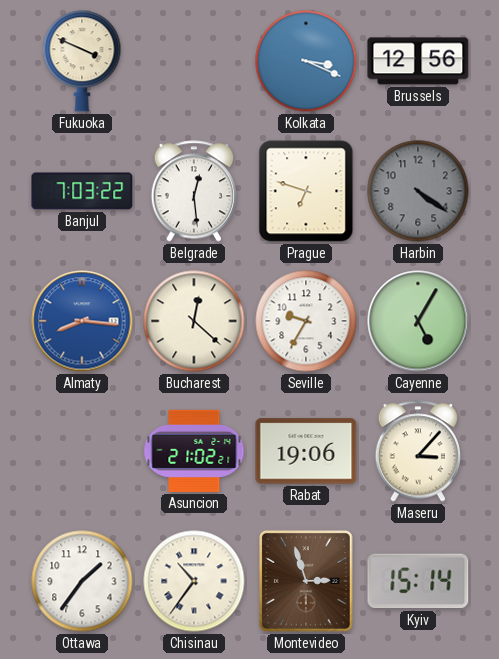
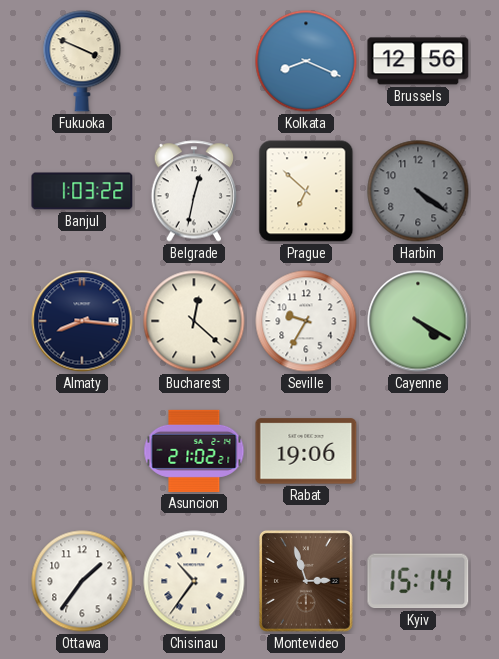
Kolkata: 3:19 -> 8:19 (306, 61)
Banjul: 7:03 -> 1:03 (82, 191)
Belgrade: 12:29 -> 12:32 (194, 191)
Prague: 6:48 -> 6:52 (306, 191)
Almaty dial: blue -> navy (82, 321)
Cayenne: 5:05 -> 4:20 (418, 321)
Maseru: 3:07 -> none (418, 451)
